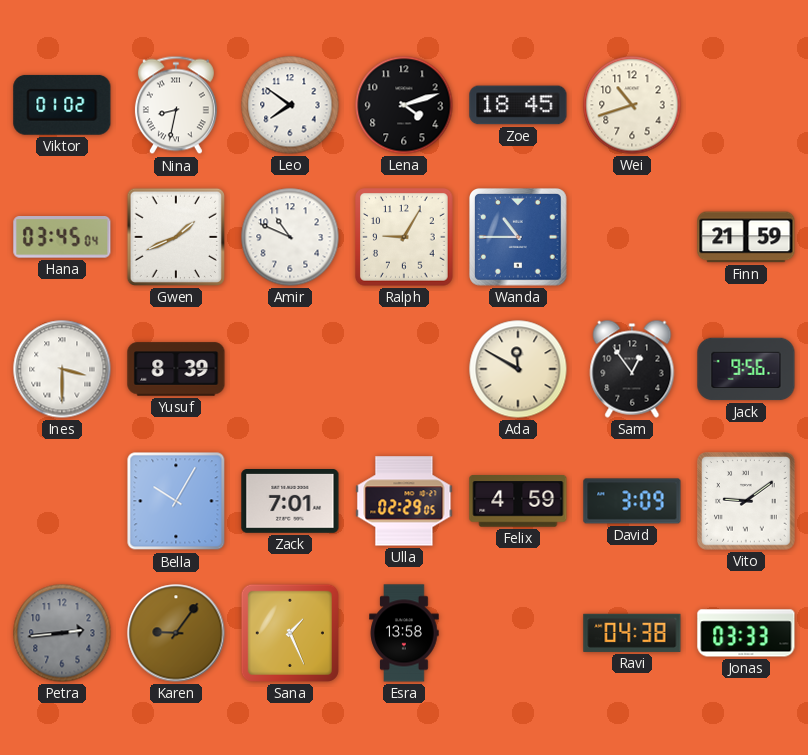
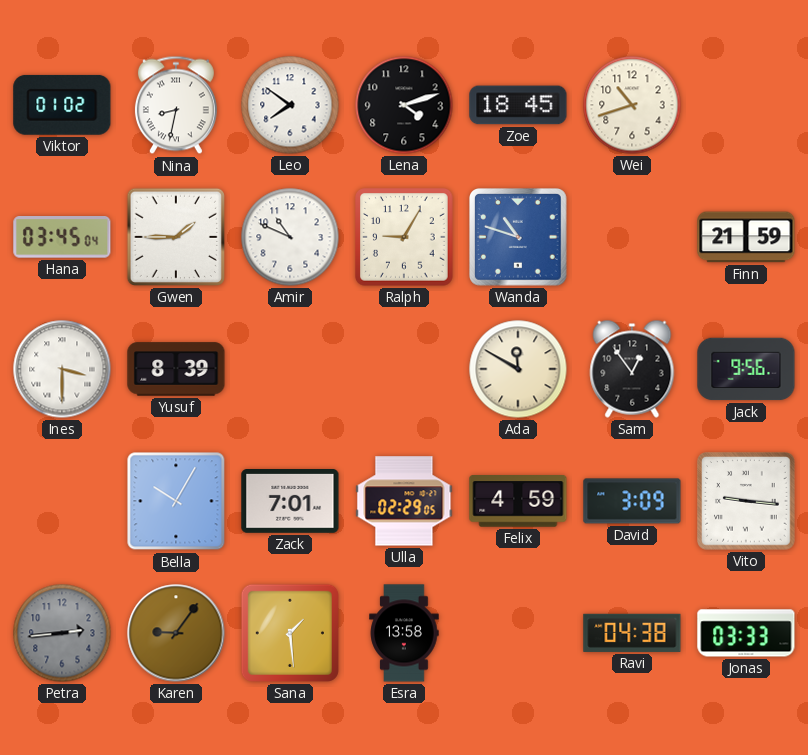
Gwen: 1:41 -> 1:45 (176, 237)
Wanda: 10:45 -> 10:48 (519, 238)
Vito: 9:09 -> 9:16 (746, 501)
Sana: 1:26 -> 1:29 (290, 633)
